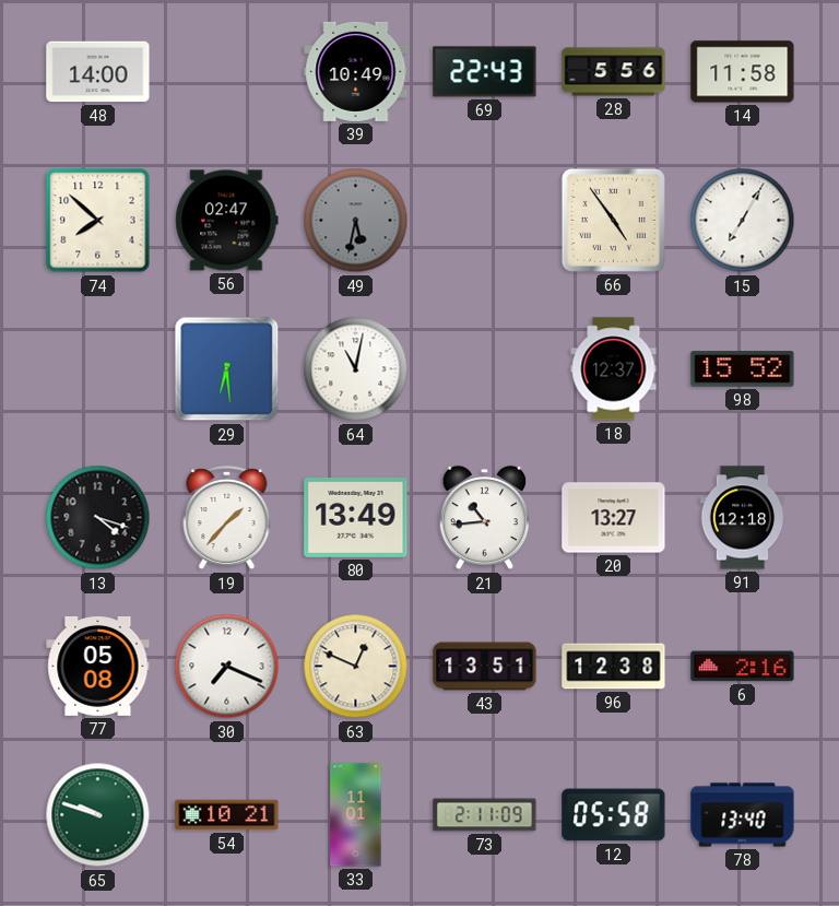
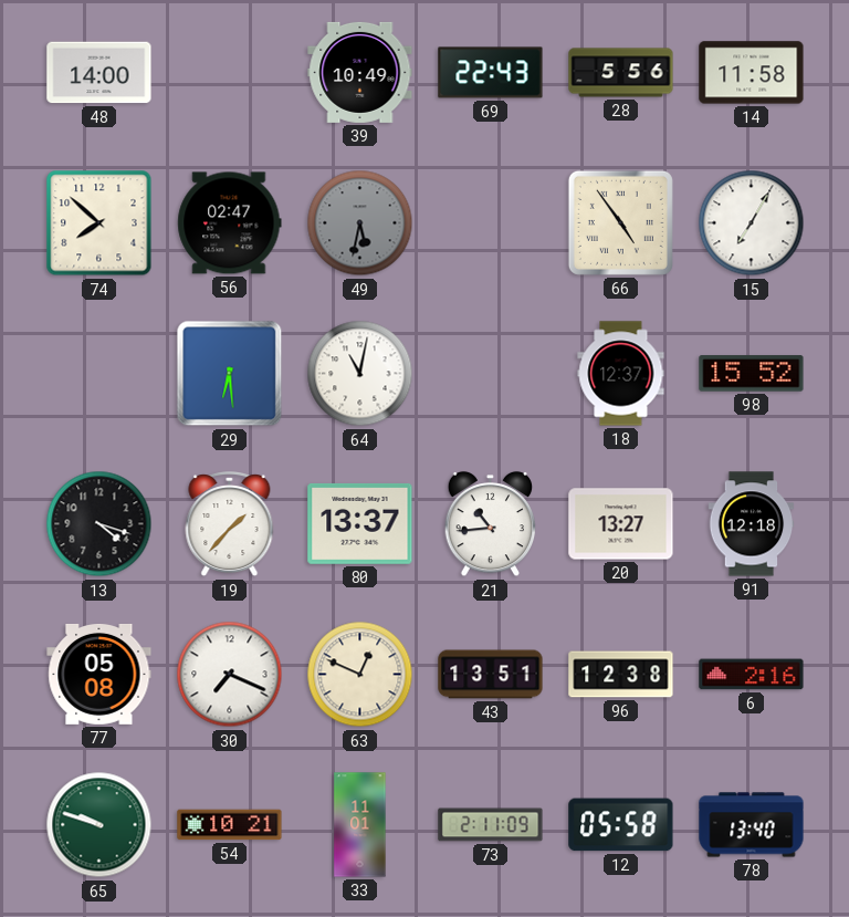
80: 13:49 -> 13:37 (360, 523)
